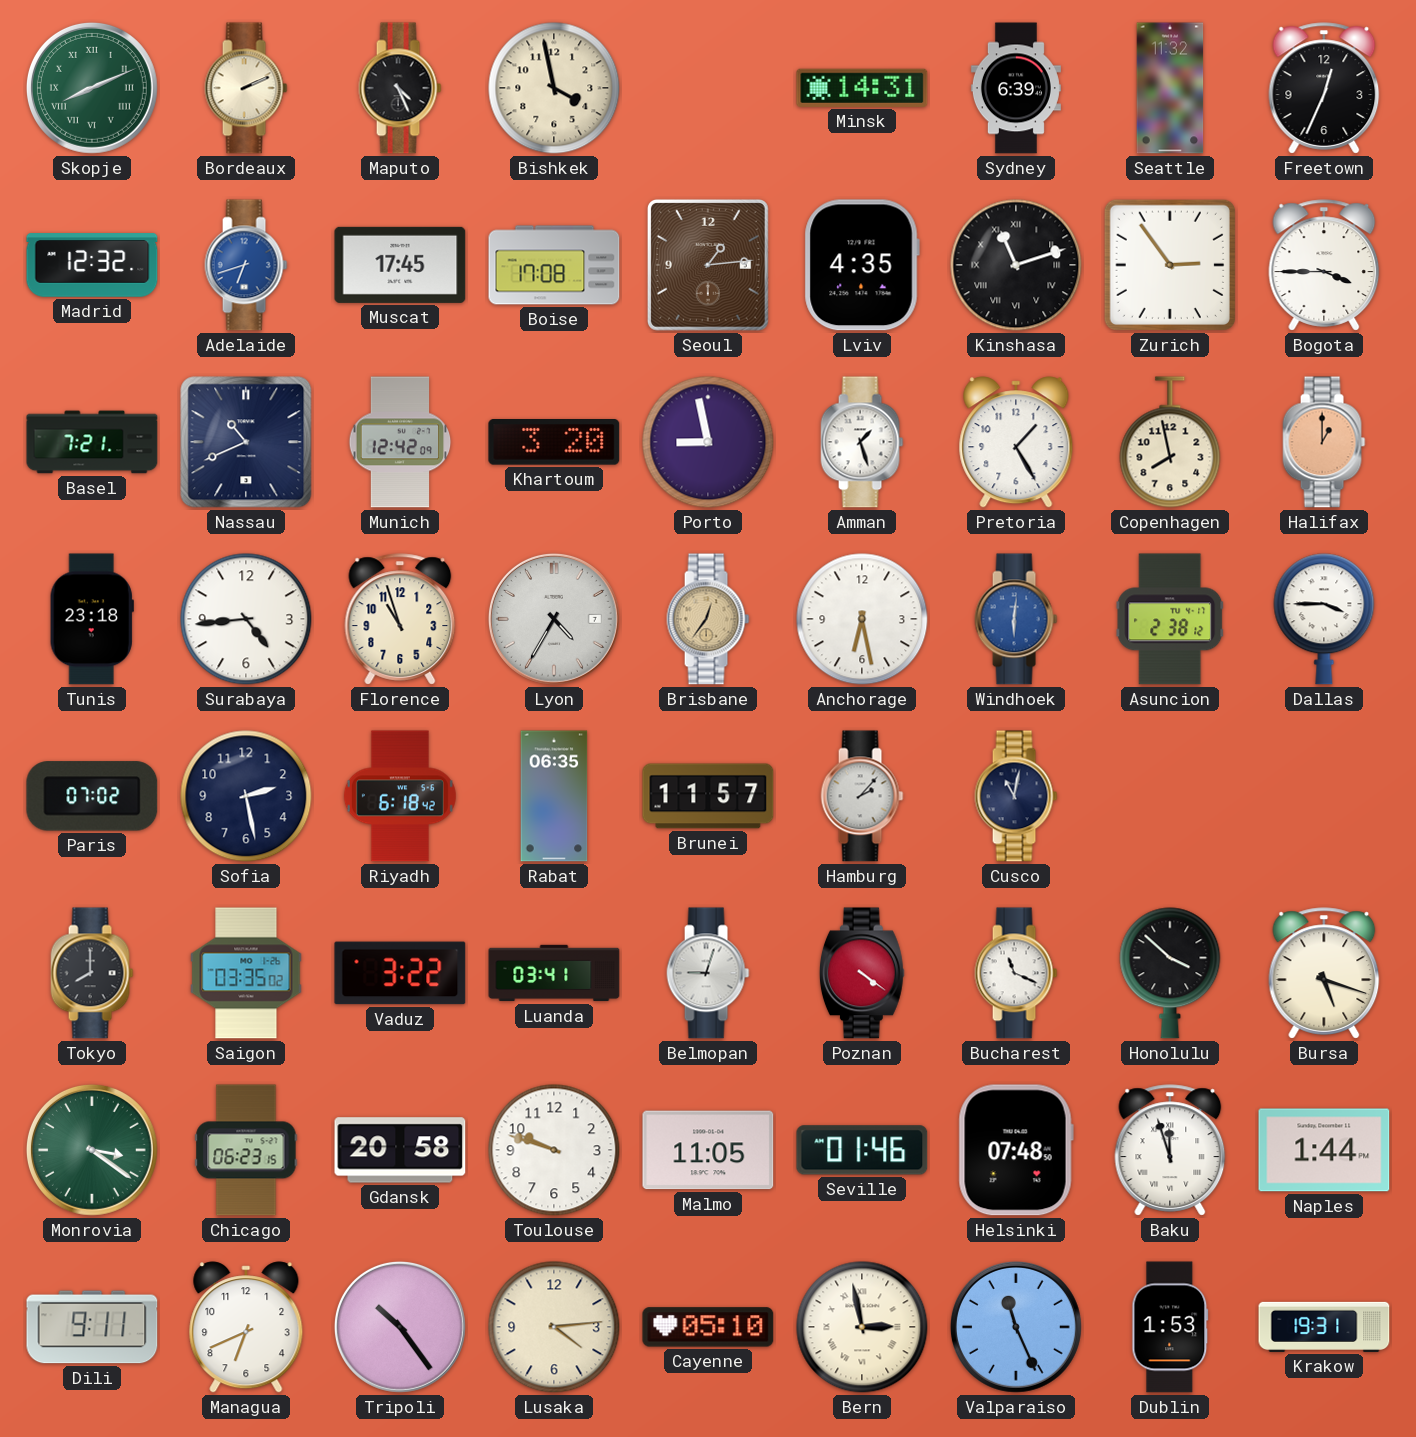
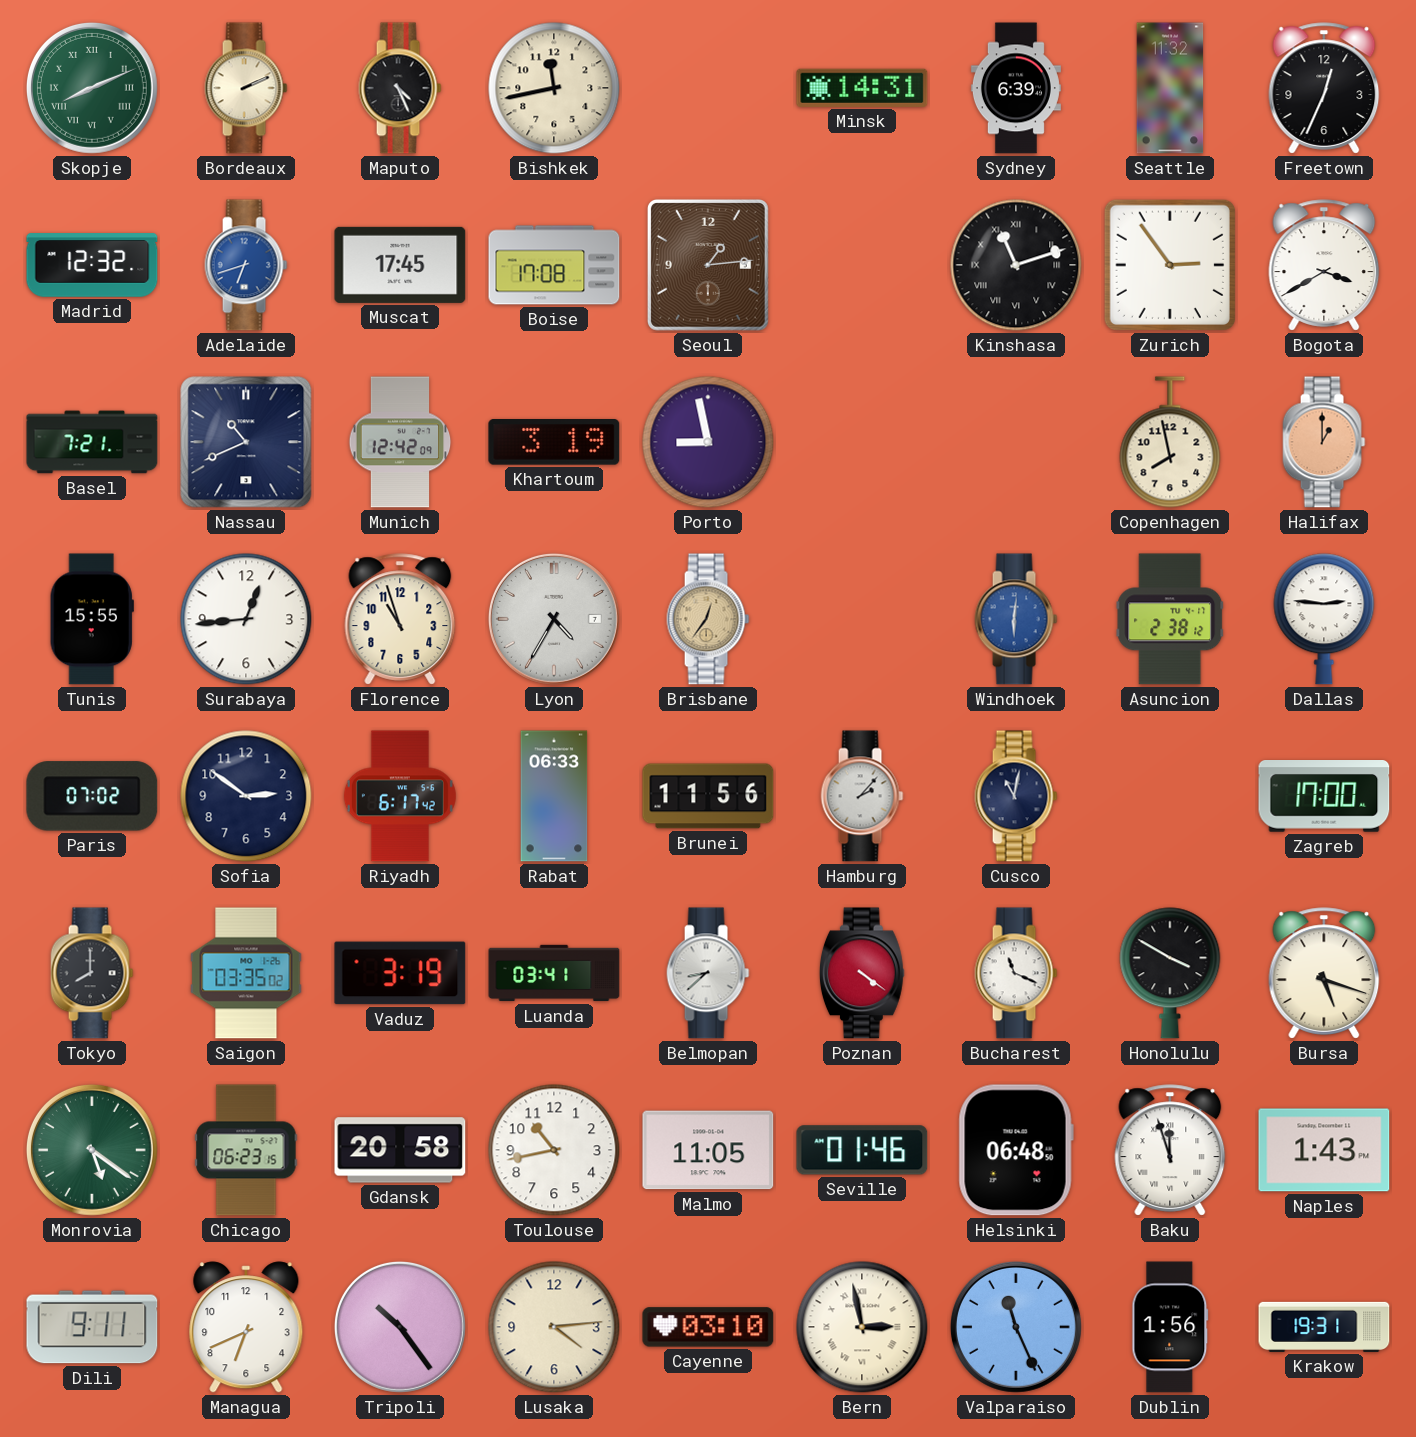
Bishkek: 3:58 -> 11:43 (554, 88)
Lviv: 4:35 -> none (862, 265)
Bogota: 3:45 -> 3:40 (1324, 265)
Khartoum: 3:20 -> 3:19 (554, 443)
Amman: 1:27 -> none (862, 442)
Pretoria: 1:25 -> none (1016, 442)
Tunis: 23:18 -> 15:55 (92, 619)
Surabaya: 4:44 -> 12:44 (246, 619)
Anchorage: 6:28 -> none (862, 619)
Dallas: 3:45 -> 2:46 (1324, 619)
Sofia: 2:28 -> 2:51 (246, 796)
Riyadh: 6:18 -> 6:17 (400, 796)
Rabat: 06:35 -> 06:33 (554, 796)
Brunei: 11:57 -> 11:56 (708, 796)
Zagreb: none -> 17:00 (1324, 797)
Vaduz: 3:22 -> 3:19 (400, 973)
Belmopan: 9:03 -> 8:38 (708, 973)
Honolulu: 3:52 -> 3:50 (1170, 973)
Monrovia: 3:21 -> 5:21 (92, 1150)
Toulouse: 9:48 -> 10:43 (554, 1150)
Helsinki: 07:48 -> 06:48 (1016, 1150)
Naples: 1:44 -> 1:43 (1324, 1150)
Cayenne: 05:10 -> 03:10 (708, 1327)
Dublin: 1:53 -> 1:56 (1170, 1327)
